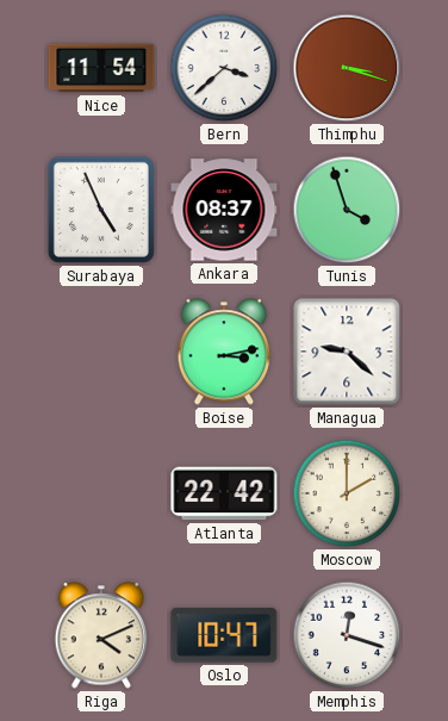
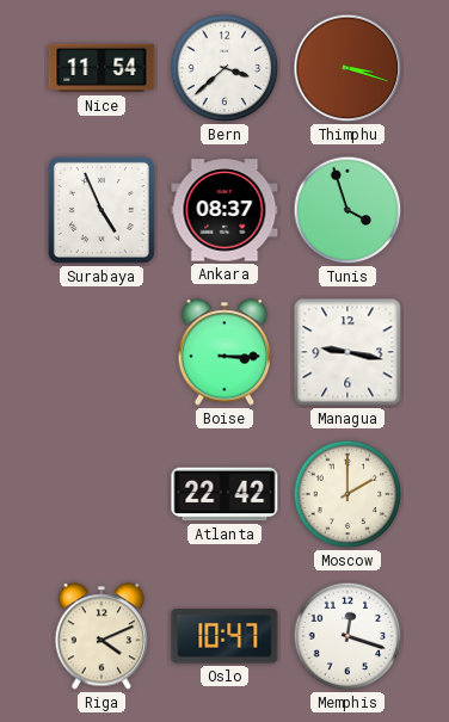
Boise: 3:13 -> 3:15 (224, 352)
Managua: 9:22 -> 9:17 (347, 352)
